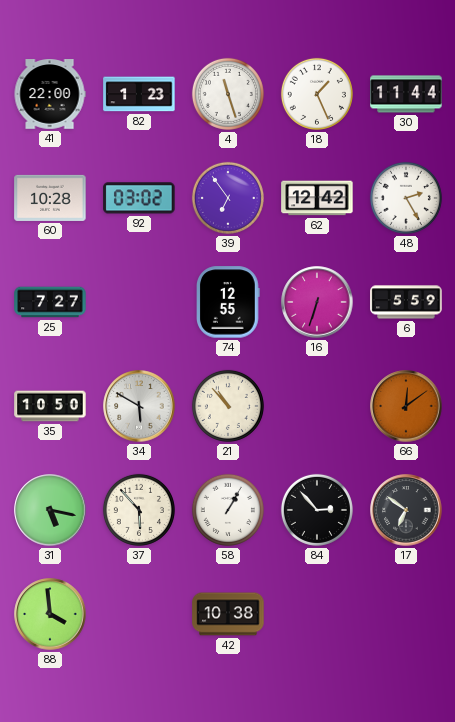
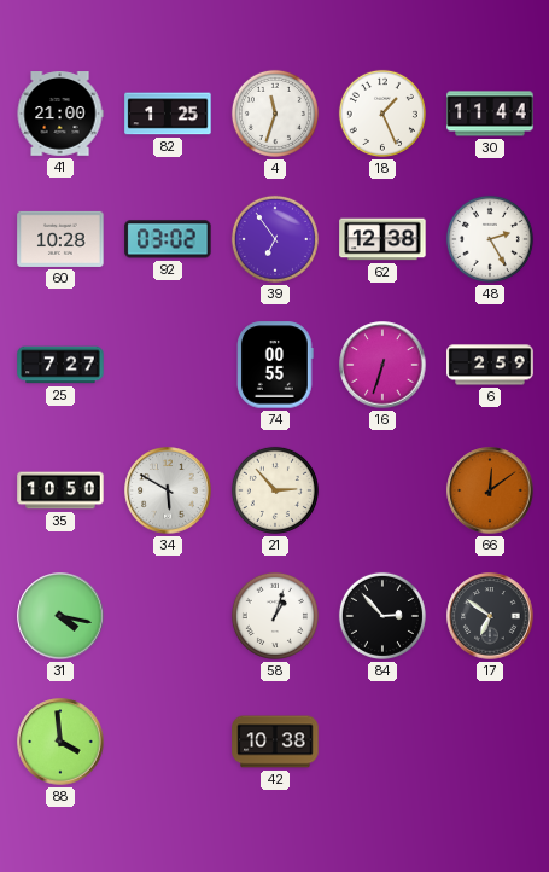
41: 22:00 -> 21:00 (60, 114)
82: 1:23 -> 1:25 (168, 114)
4: 11:27 -> 11:33 (275, 114)
62: 12:42 -> 12:38 (382, 239)
74: 12:55 -> 00:55 (276, 365)
6: 5:59 -> 2:59 (490, 365)
21: 10:53 -> 2:53 (275, 490)
31: 5:17 -> 4:17 (60, 616)
37: 5:53 -> none (139, 510)
58: 1:05 -> 1:03 (275, 616)
